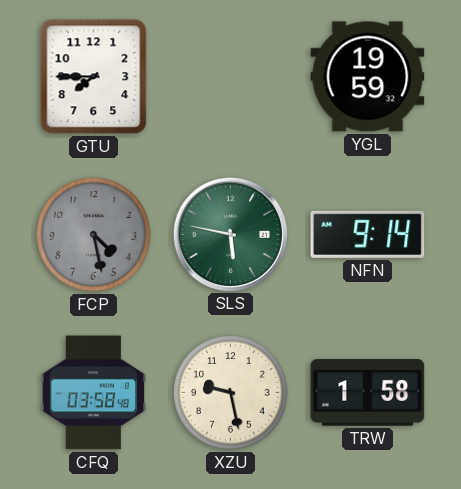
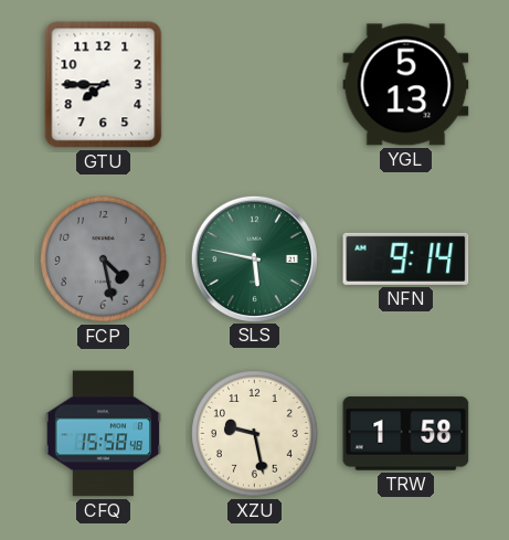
YGL: 19:59 -> 5:13 (406, 85)
CFQ: 03:58 -> 15:58 (104, 434)
